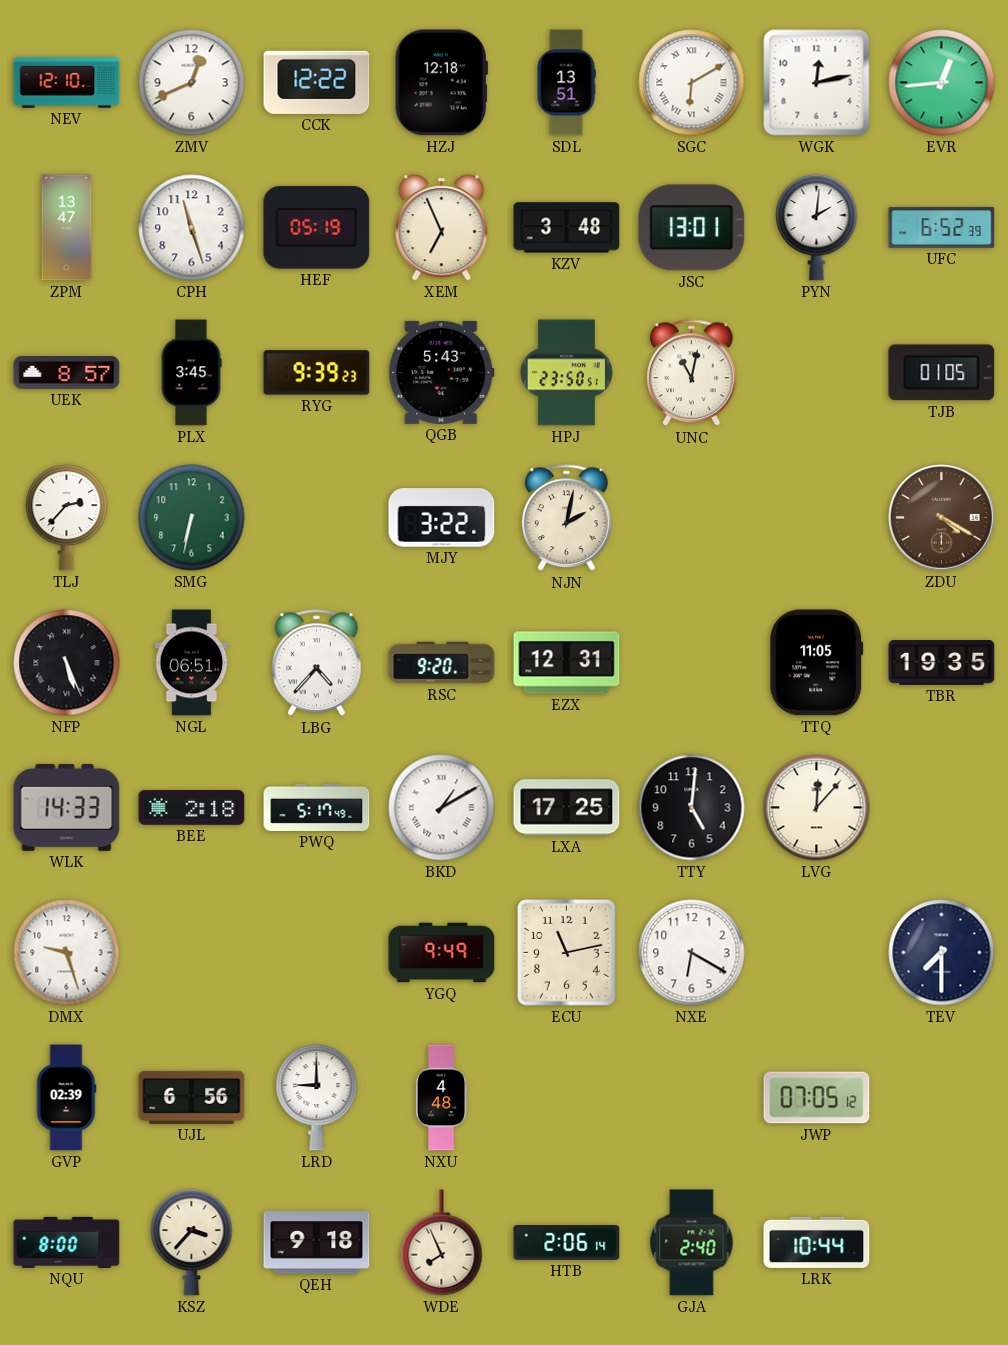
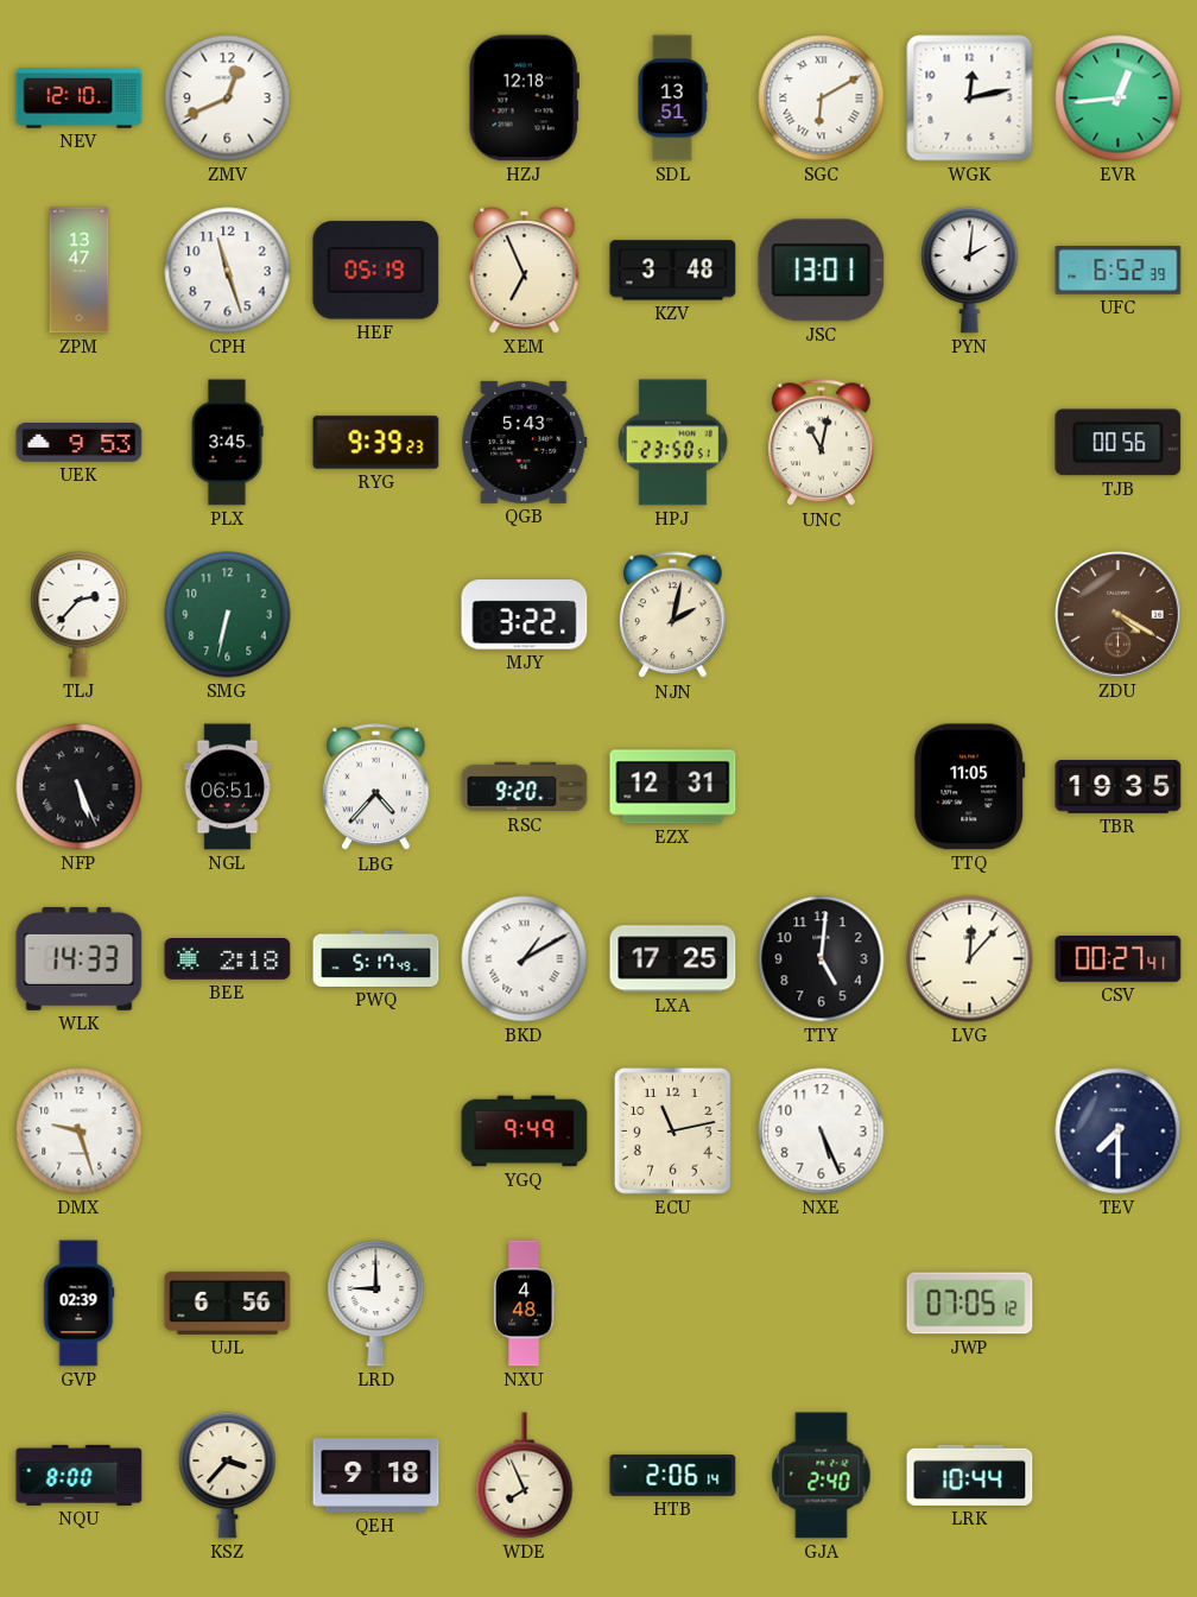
CCK: 12:22 -> none (317, 82)
UEK: 8:57 -> 9:53 (80, 442)
TJB: 01:05 -> 00:56 (1119, 443)
CSV: none -> 00:27 (1119, 959)
NXE: 6:20 -> 5:26 (822, 1132)
